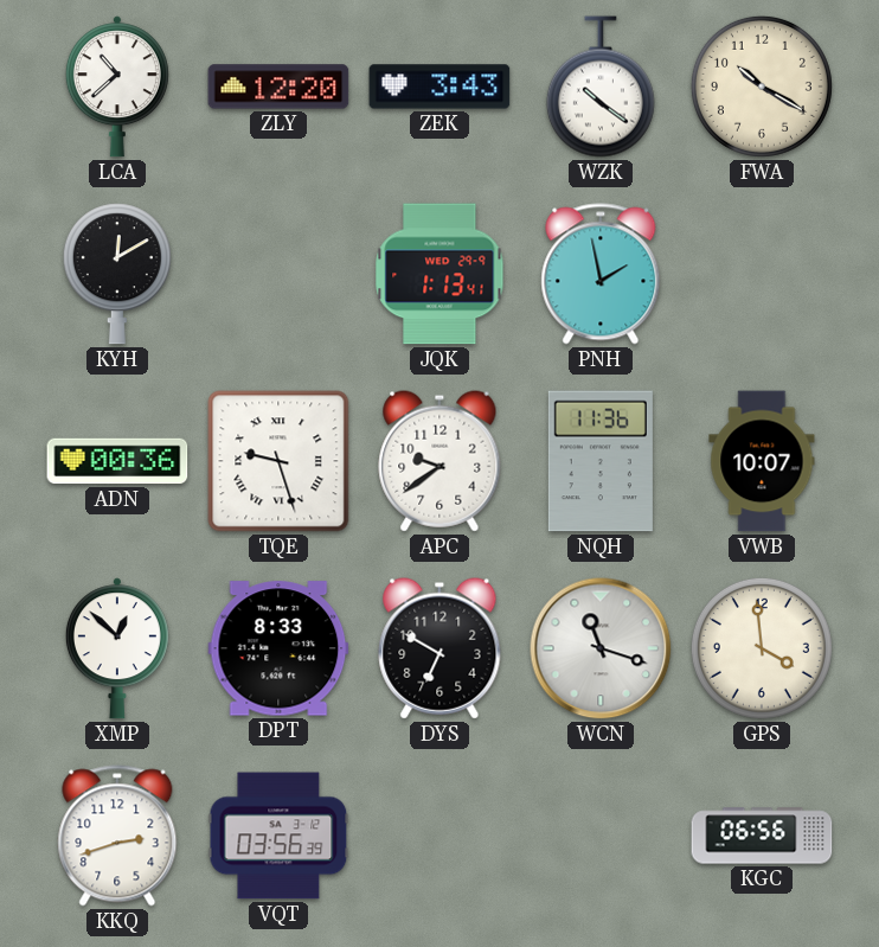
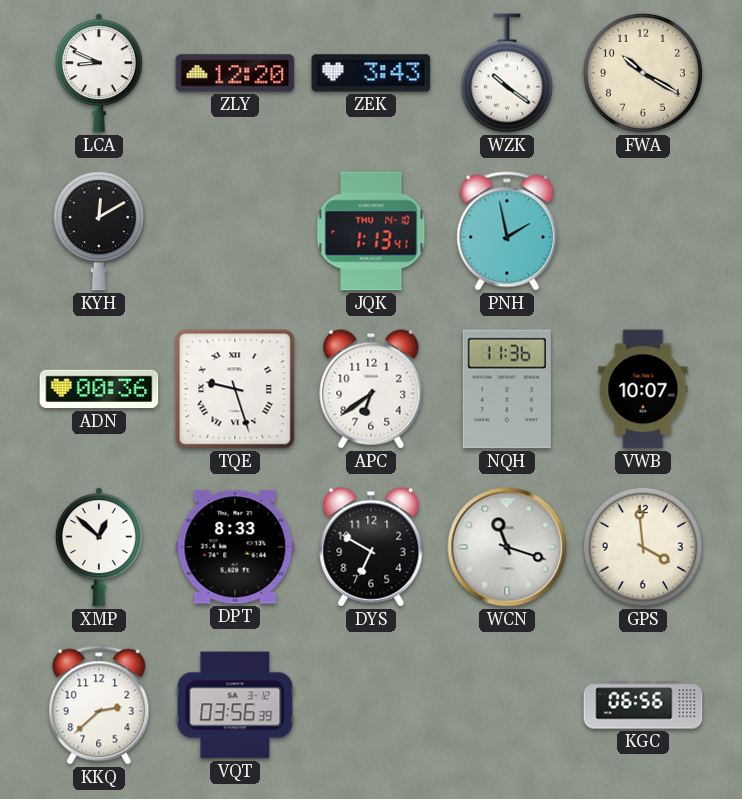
LCA: 10:38 -> 8:49 (99, 73)
JQK date: WED 29-9 -> THU 14-10 (371, 231)
APC: 9:39 -> 6:39 (371, 389)
KKQ: 2:42 -> 2:38 (99, 705)
